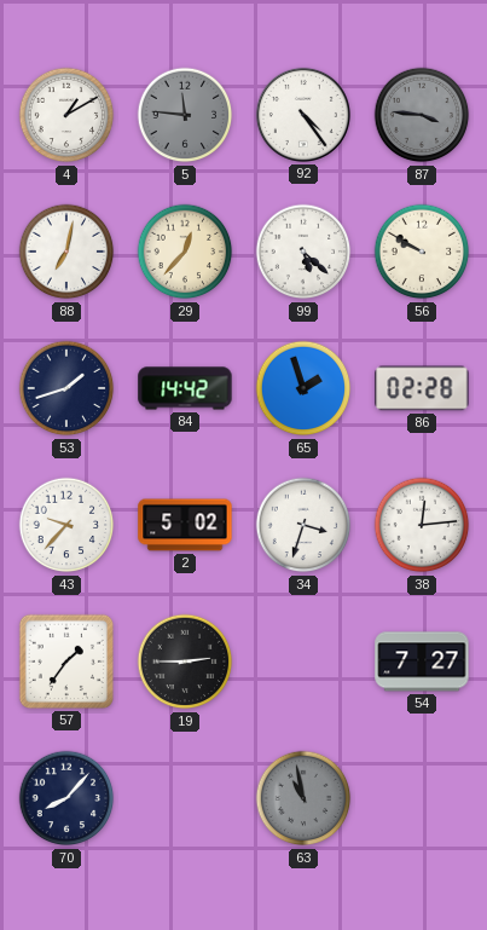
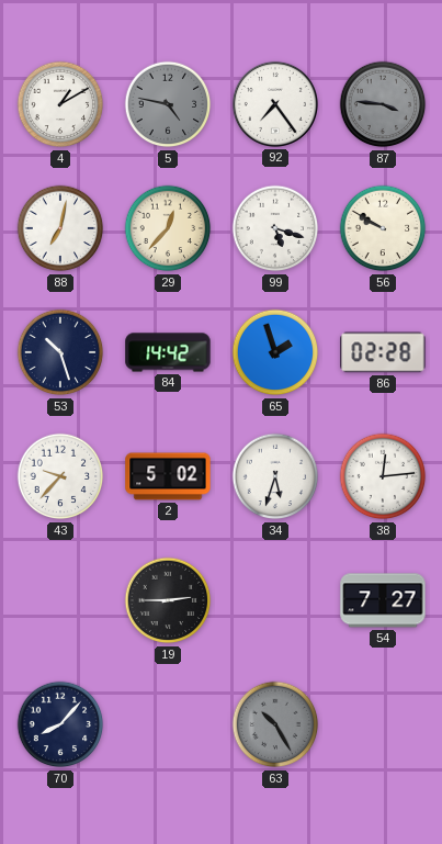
5: 11:46 -> 4:47 (168, 104)
92: 4:24 -> 7:24 (275, 104)
99: 5:22 -> 5:18 (275, 228)
53: 1:42 -> 10:27 (60, 352)
34: 3:33 -> 5:33 (275, 476)
57: 1:36 -> none (66, 662)
63: 10:58 -> 10:25 (275, 724)
